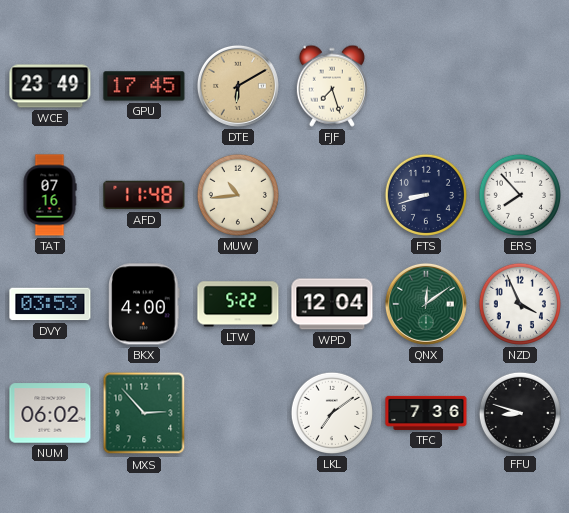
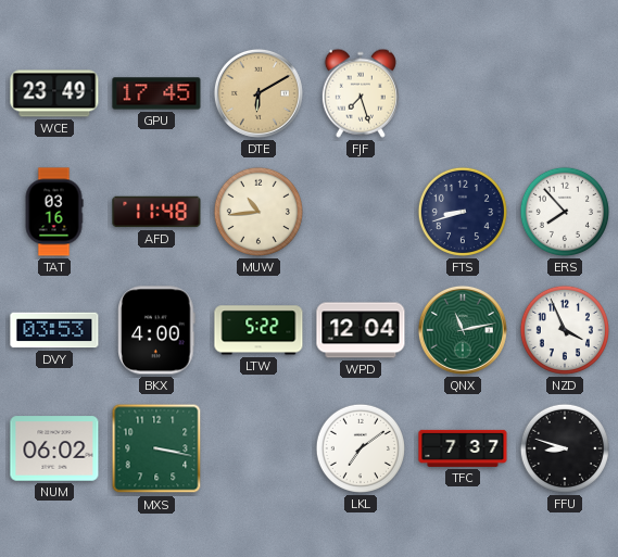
TAT: 07:16 -> 03:16 (54, 212)
QNX: 12:09 -> 11:13 (463, 330)
MXS: 2:53 -> 3:17 (156, 448)
TFC: 7:36 -> 7:37 (463, 448)
